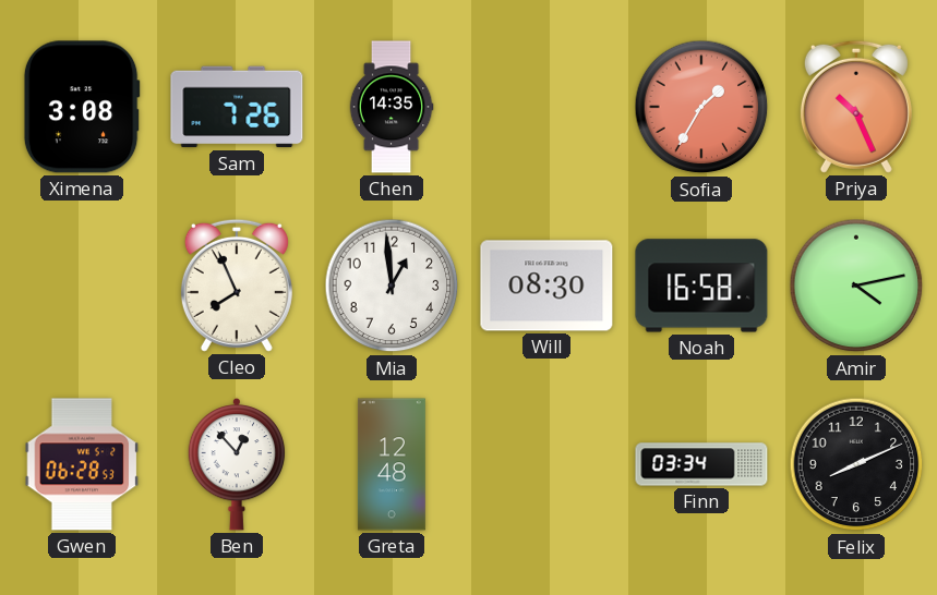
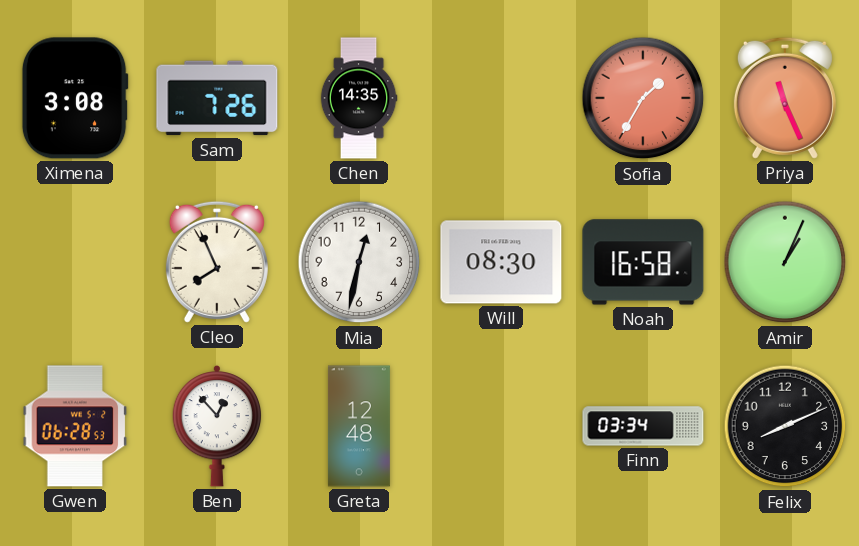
Priya: 10:26 -> 11:26 (785, 98)
Mia: 12:59 -> 12:32 (359, 262)
Amir: 4:13 -> 1:04 (785, 262)
